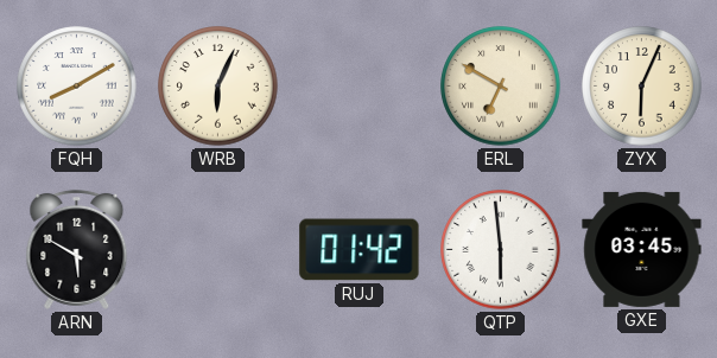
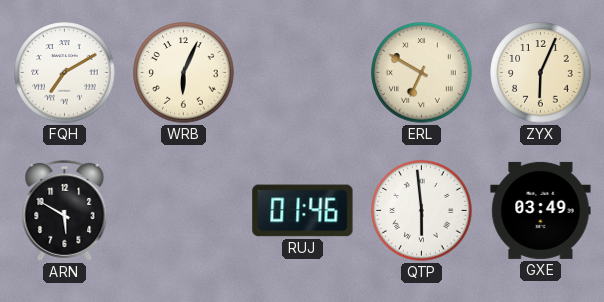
FQH: 8:10 -> 7:10 (65, 73)
RUJ: 01:42 -> 01:46 (303, 211)
GXE: 03:45 -> 03:49 (541, 210)
